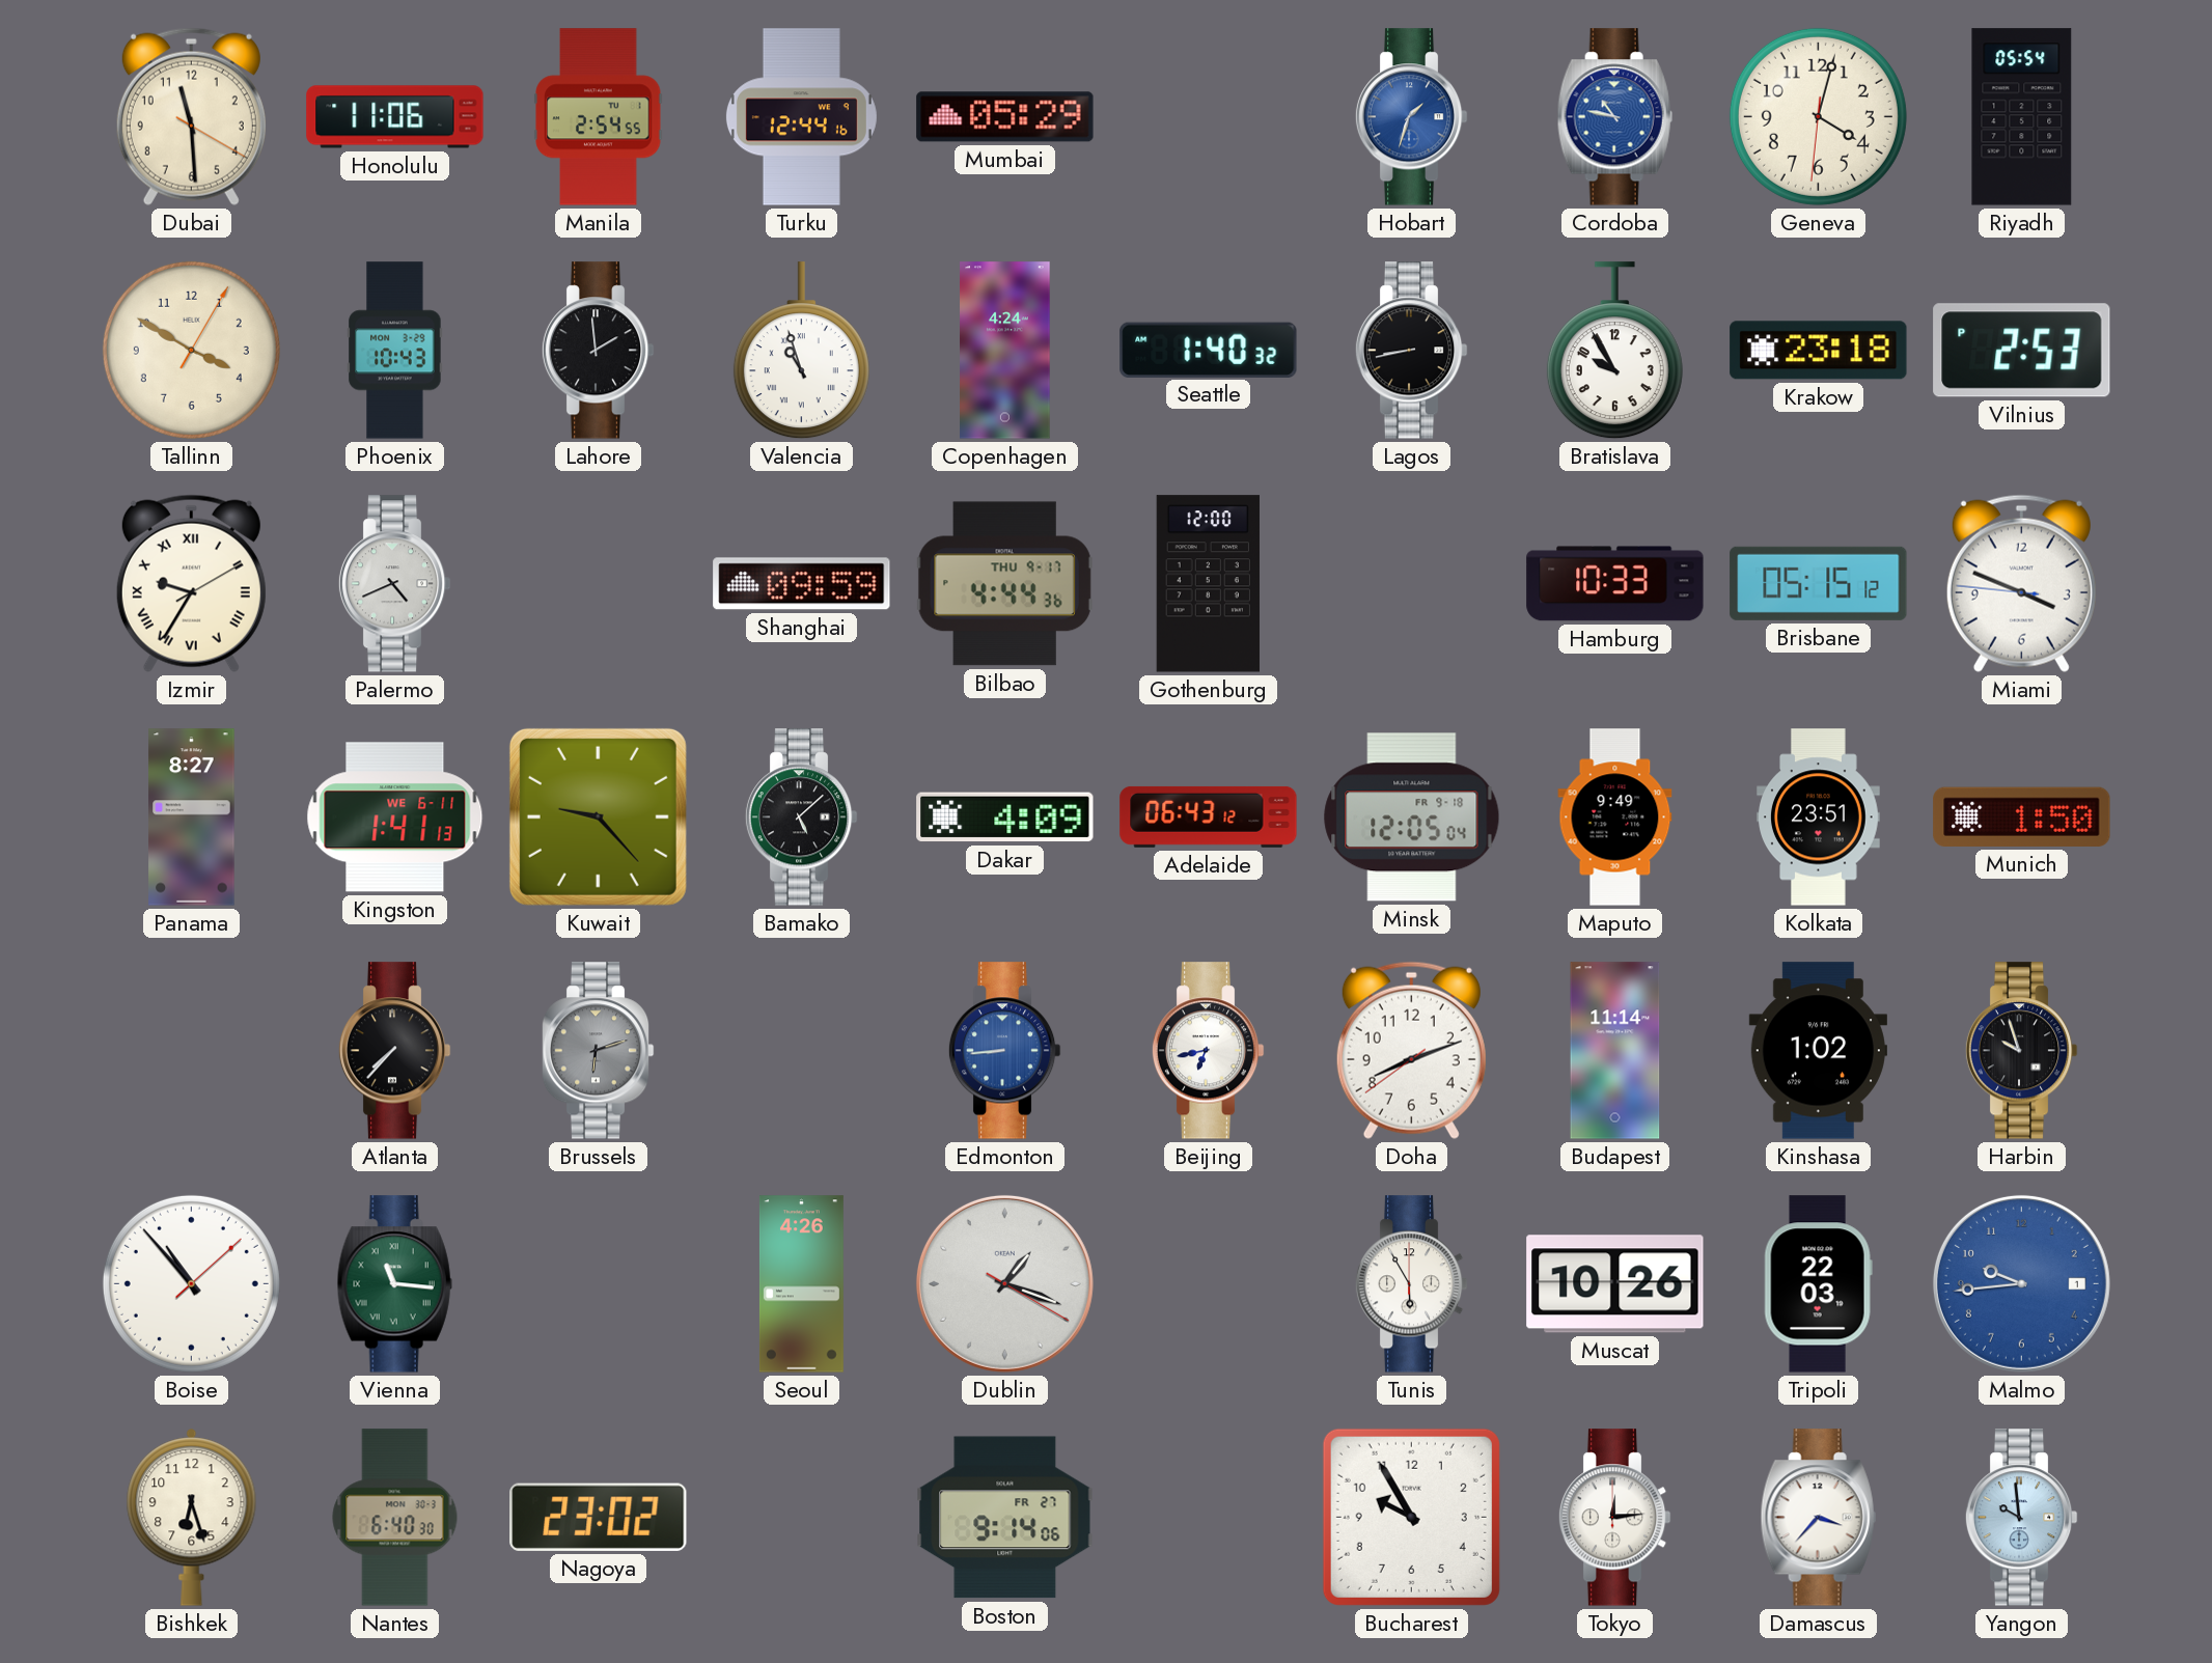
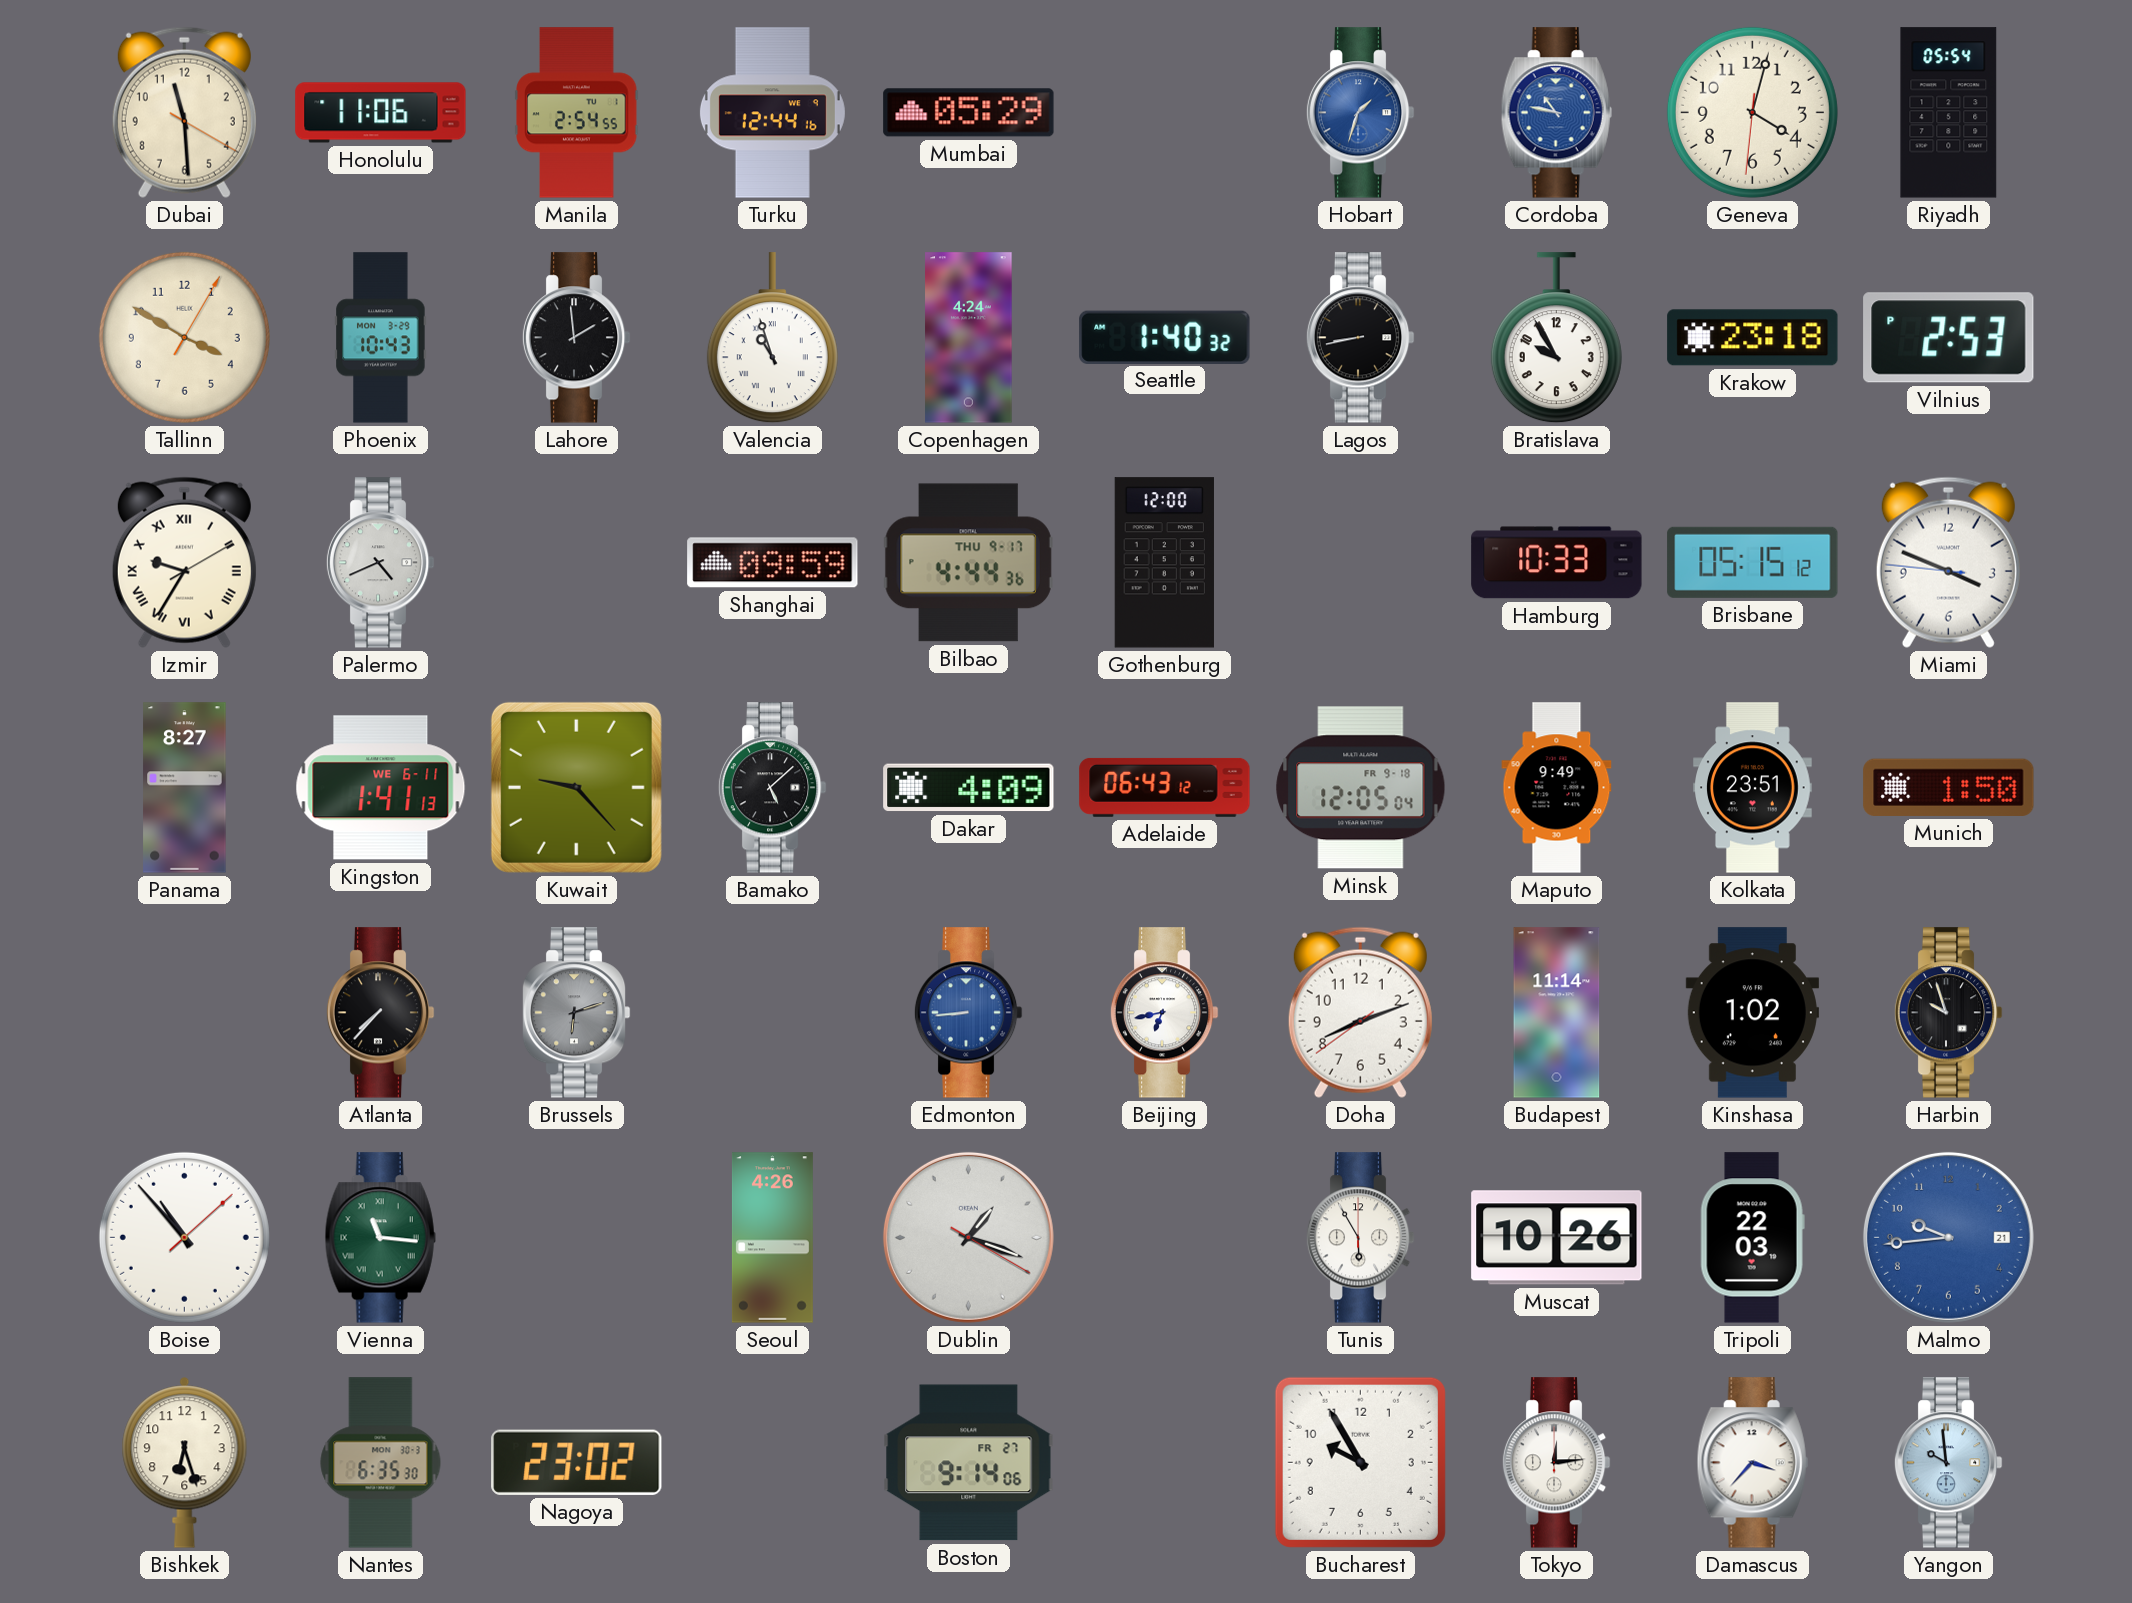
Malmo date: 1 -> 21 (1948, 1237)
Nantes: 6:40 -> 6:35 (381, 1463)
